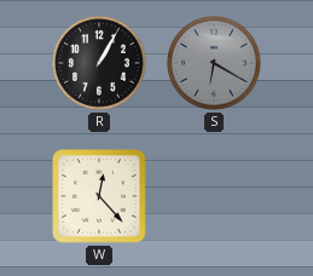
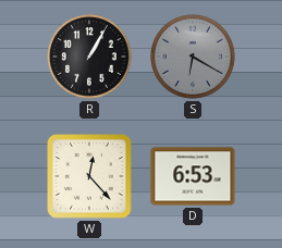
D: none -> 6:53 (193, 176)
